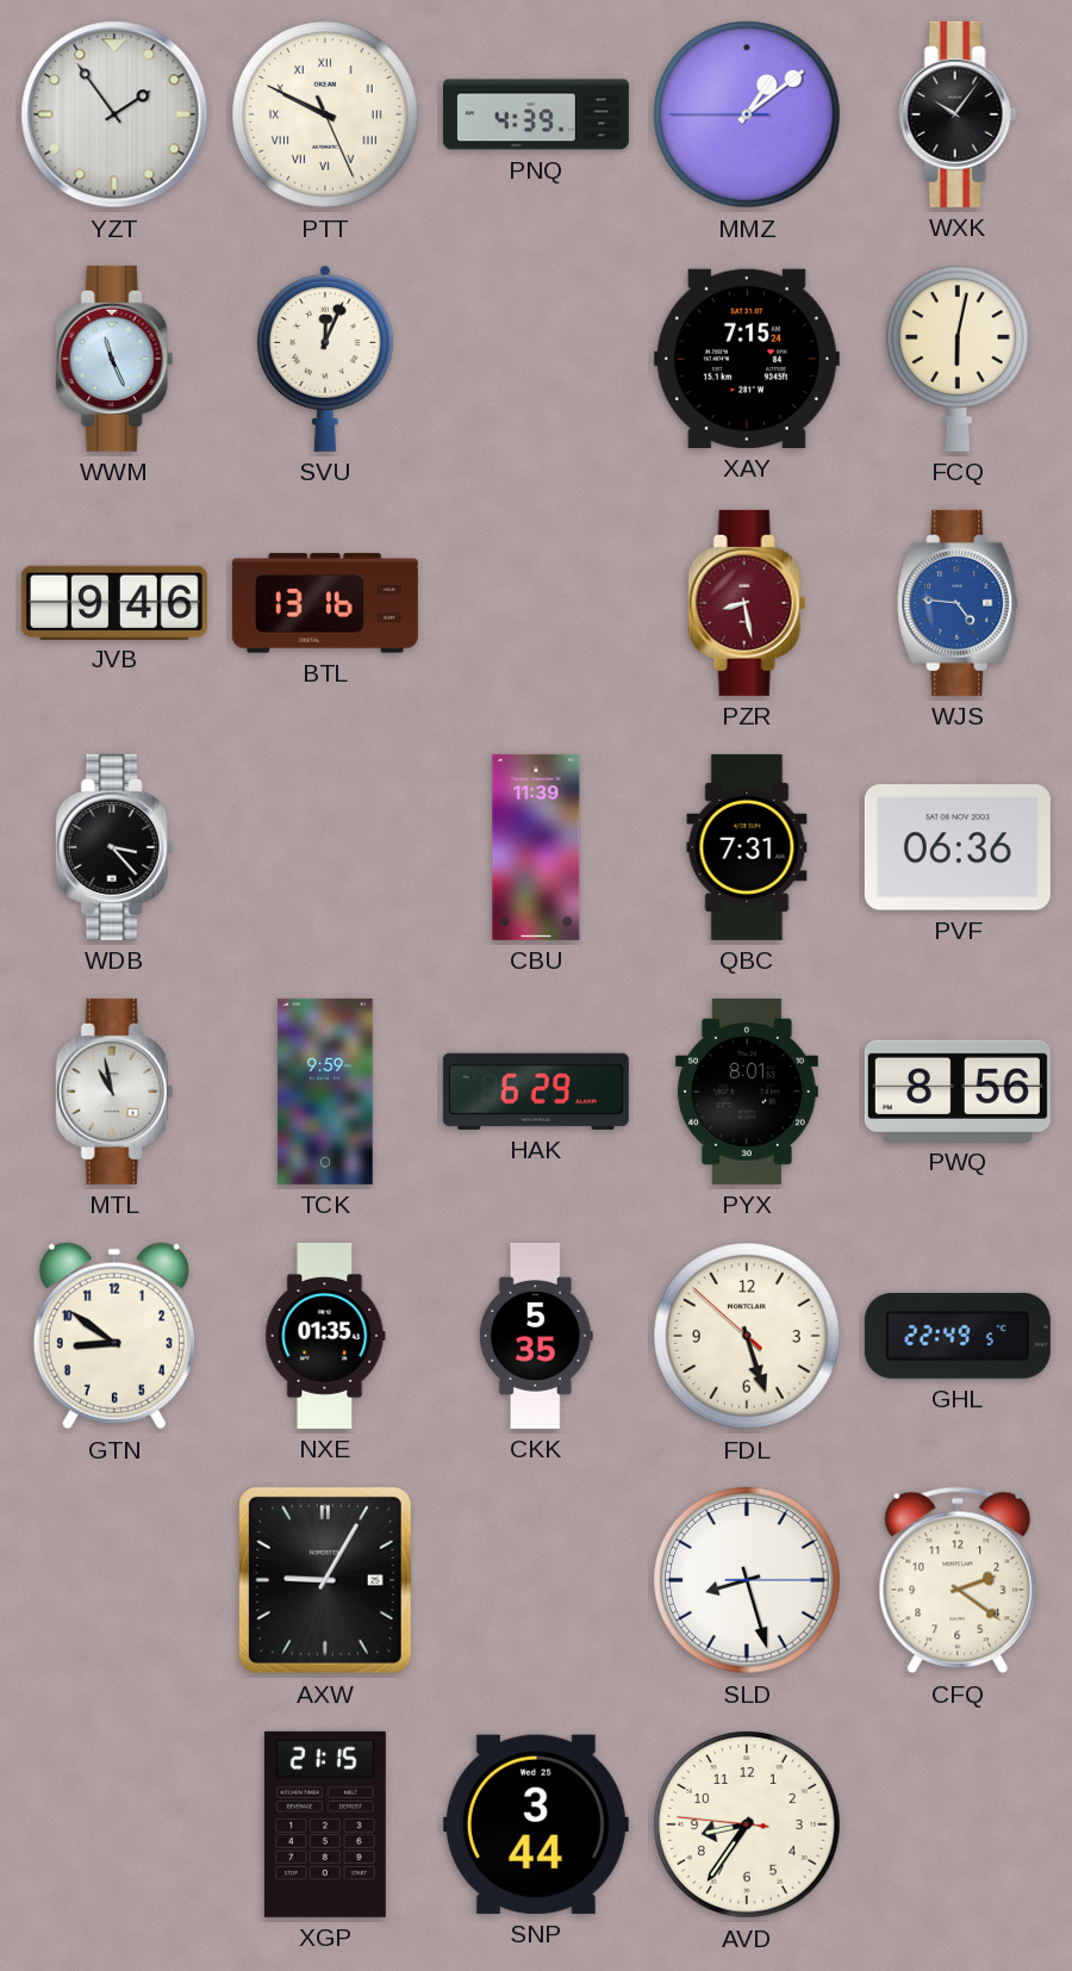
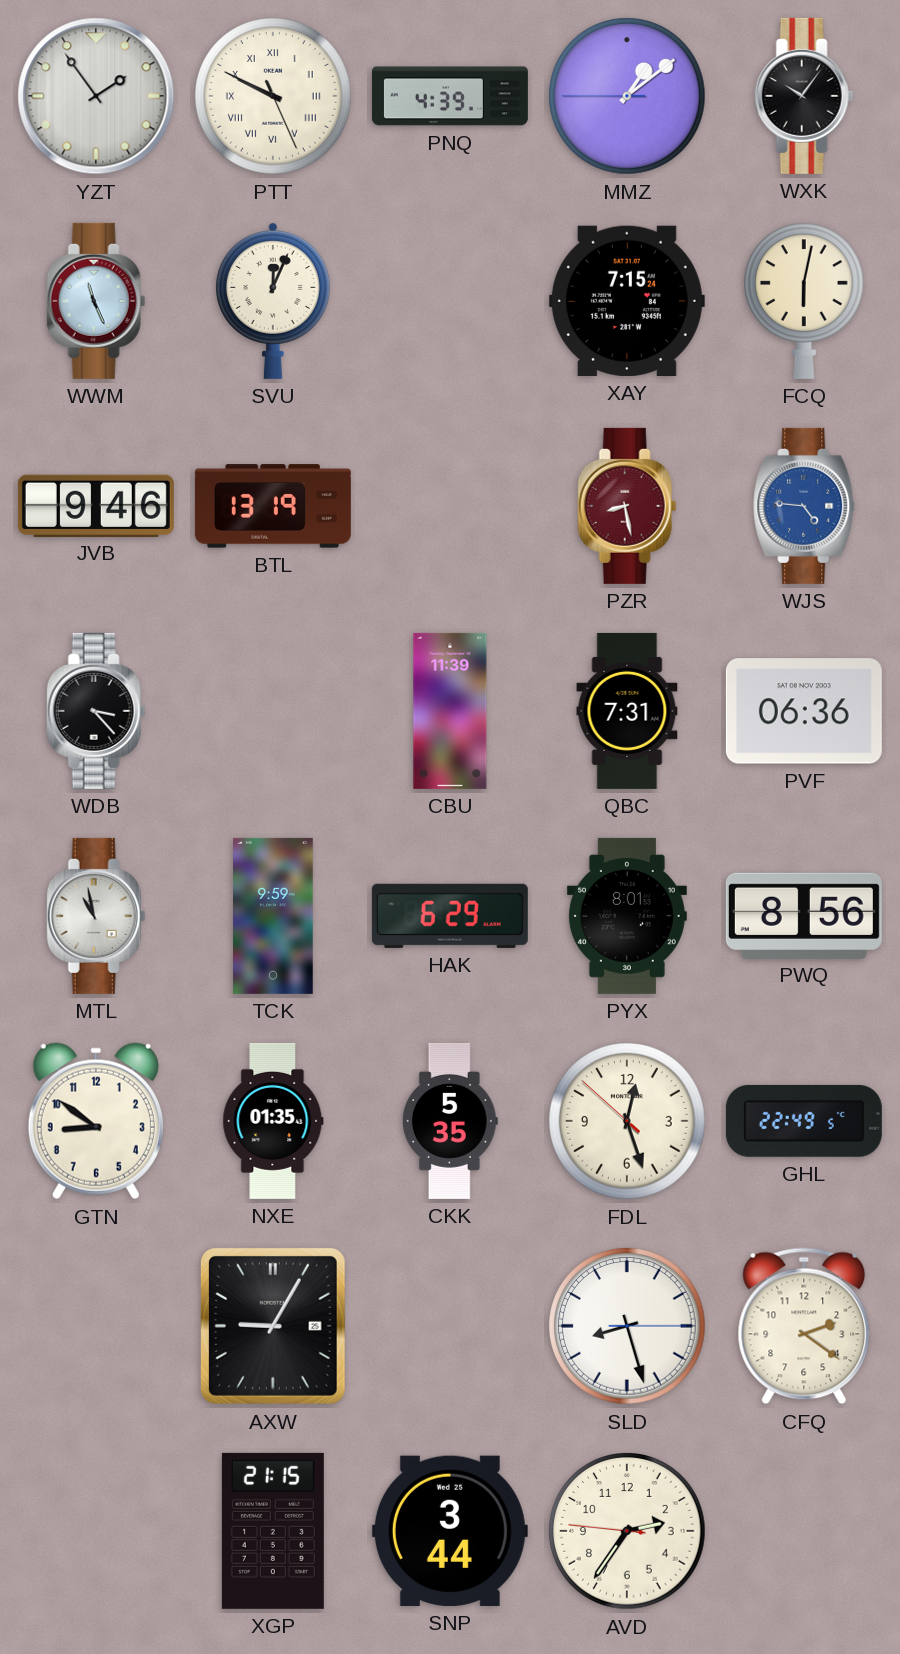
BTL: 13:16 -> 13:19 (273, 506)
FDL: 5:26 -> 12:26 (627, 1121)
AVD: 8:35 -> 2:35 (627, 1531)
